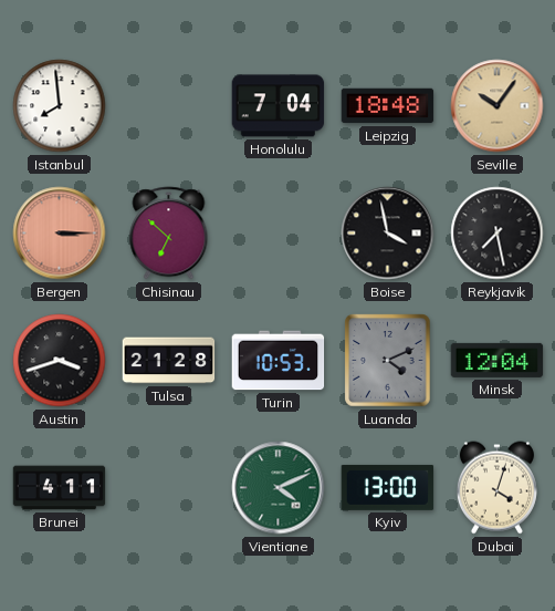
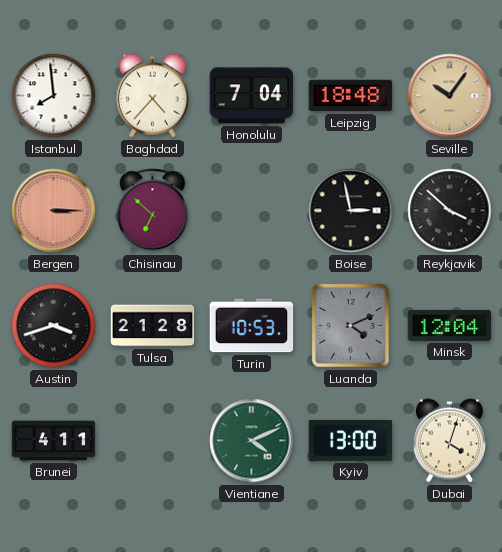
Baghdad: none -> 4:37 (152, 96)
Boise: 3:58 -> 2:58 (351, 211)
Reykjavik: 7:28 -> 3:52 (450, 211)
